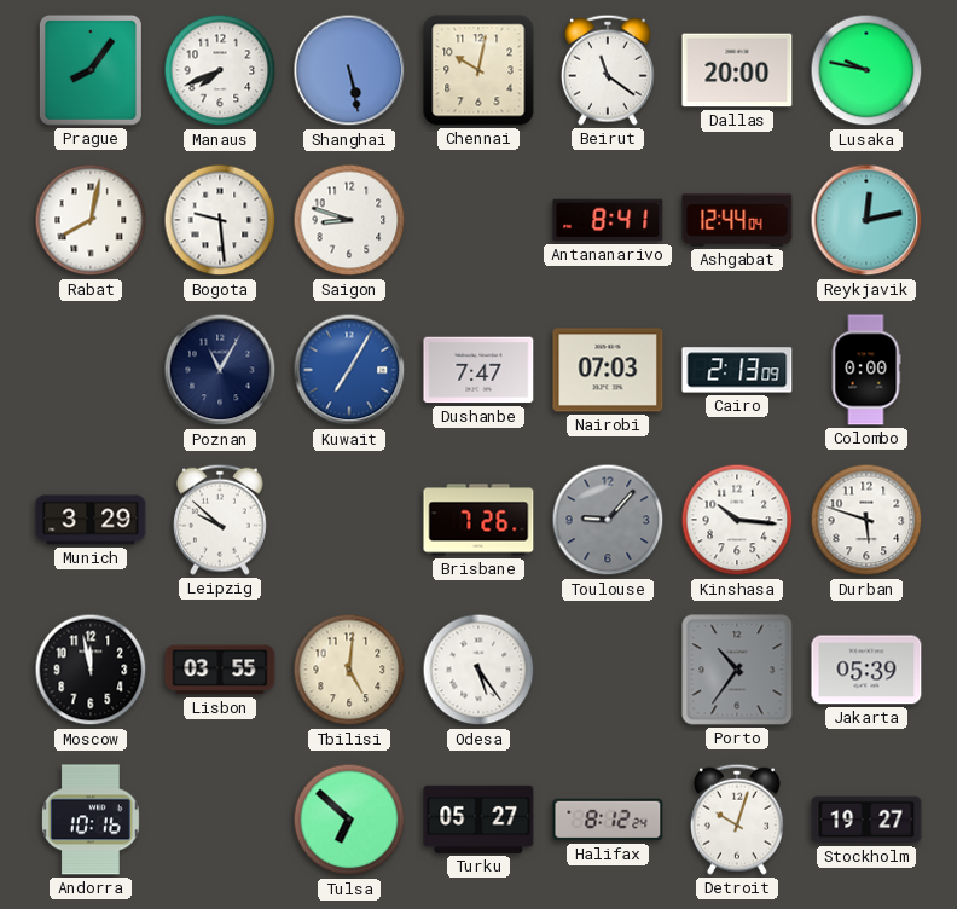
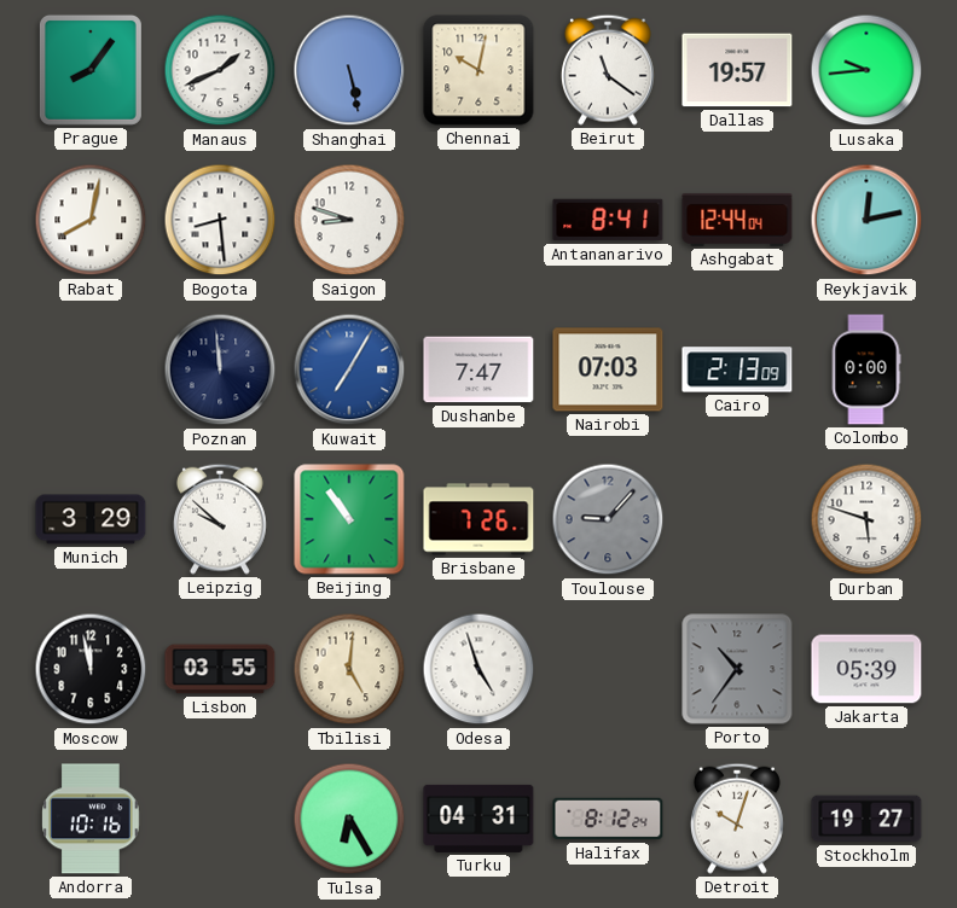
Manaus: 7:41 -> 1:41 (220, 70)
Dallas: 20:00 -> 19:57 (737, 70)
Lusaka: 9:47 -> 9:44 (866, 70)
Bogota: 9:29 -> 8:29 (220, 220)
Poznan: 11:05 -> 11:59 (220, 369)
Beijing: none -> 10:54 (349, 519)
Kinshasa: 10:16 -> none (737, 520)
Odesa: 5:24 -> 4:57 (478, 669)
Tulsa: 6:52 -> 6:25 (349, 819)
Turku: 05:27 -> 04:31 (478, 819)
